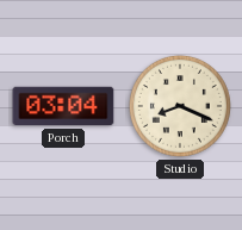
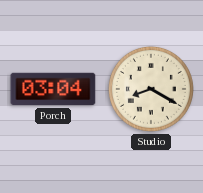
Studio: 8:19 -> 8:20 (151, 89)
